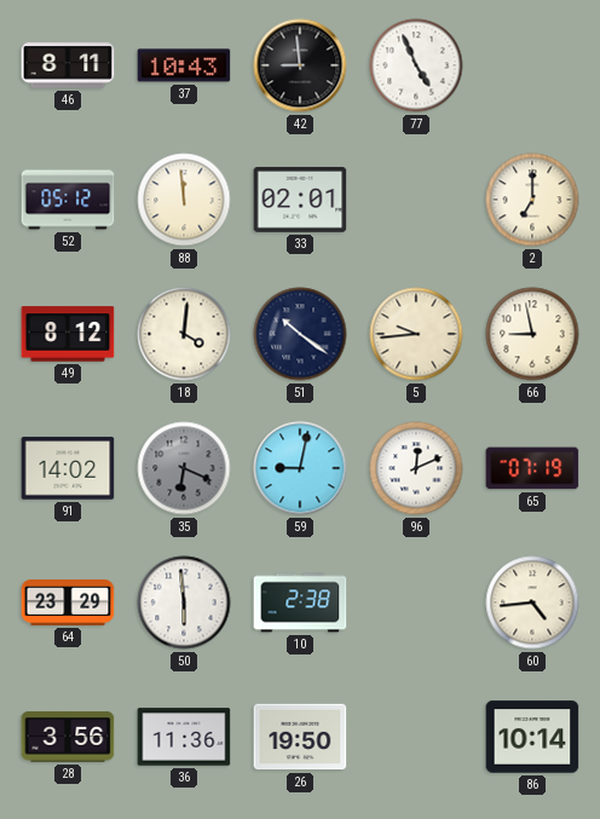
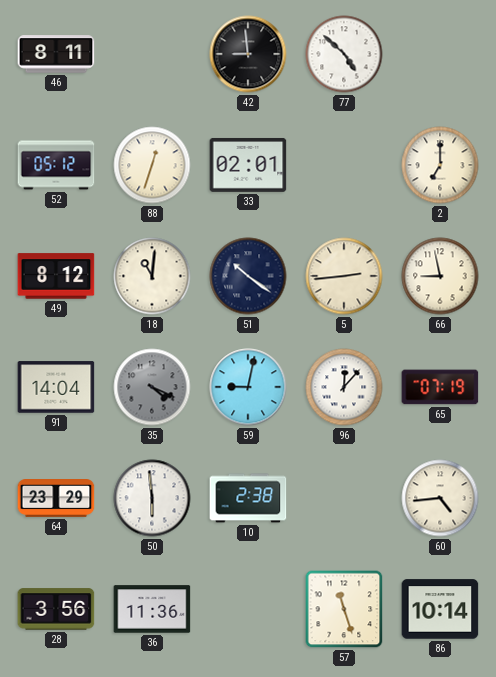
37: 10:43 -> none (184, 65)
77: 4:56 -> 4:52 (344, 54)
88: 11:59 -> 12:33 (152, 165)
18: 4:01 -> 11:01 (152, 276)
5: 9:44 -> 2:44 (344, 276)
91: 14:02 -> 14:04 (56, 387)
35: 6:19 -> 4:19 (152, 387)
96: 12:11 -> 12:07 (344, 387)
26: 19:50 -> none (300, 737)
57: none -> 11:27 (344, 609)
